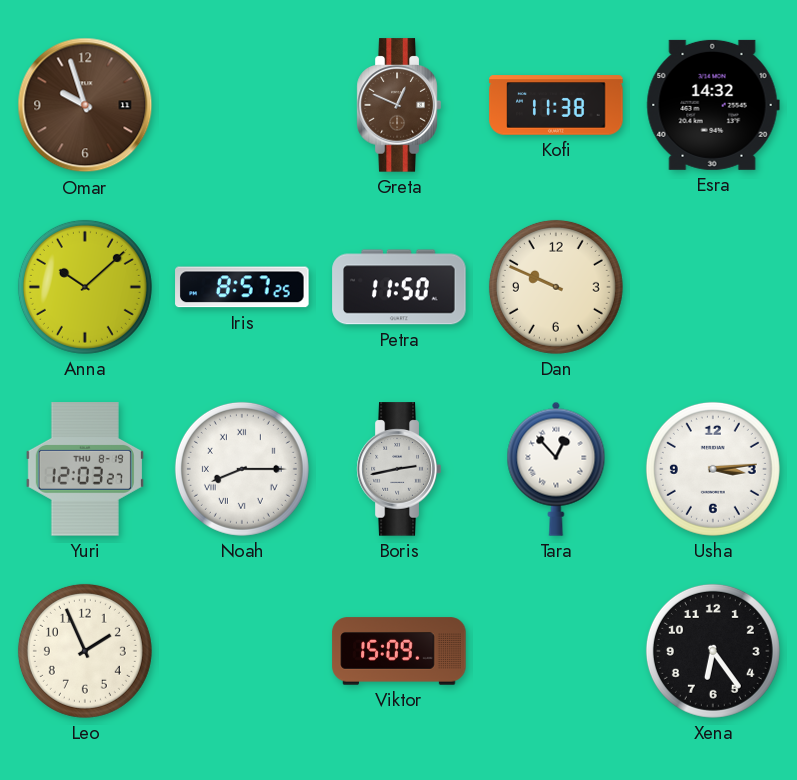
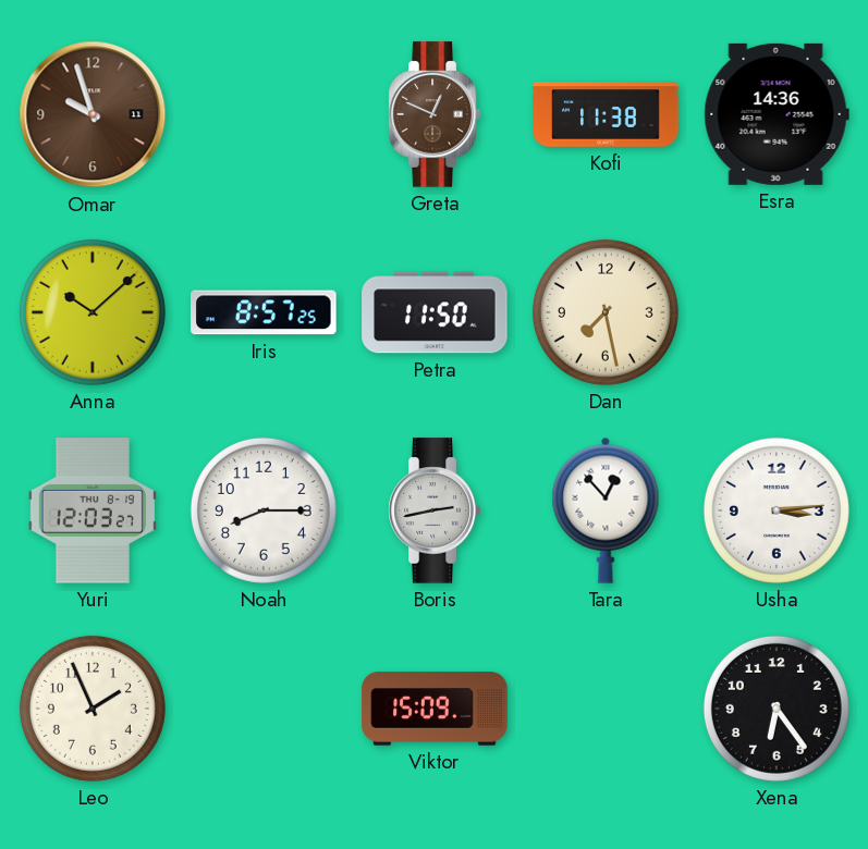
Esra: 14:32 -> 14:36 (777, 114)
Dan: 9:49 -> 7:28 (606, 312)
Noah numerals: Roman -> Arabic (264, 510)
